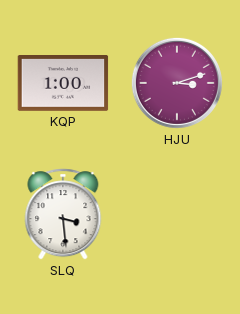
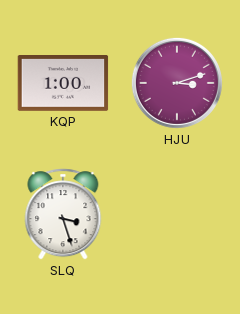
SLQ: 3:29 -> 3:27 (63, 214)
